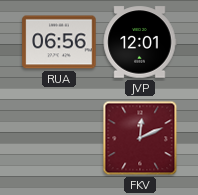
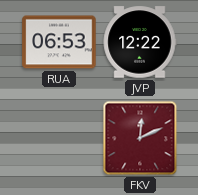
RUA: 06:56 -> 06:53 (59, 42)
JVP: 12:01 -> 12:22 (140, 42)
